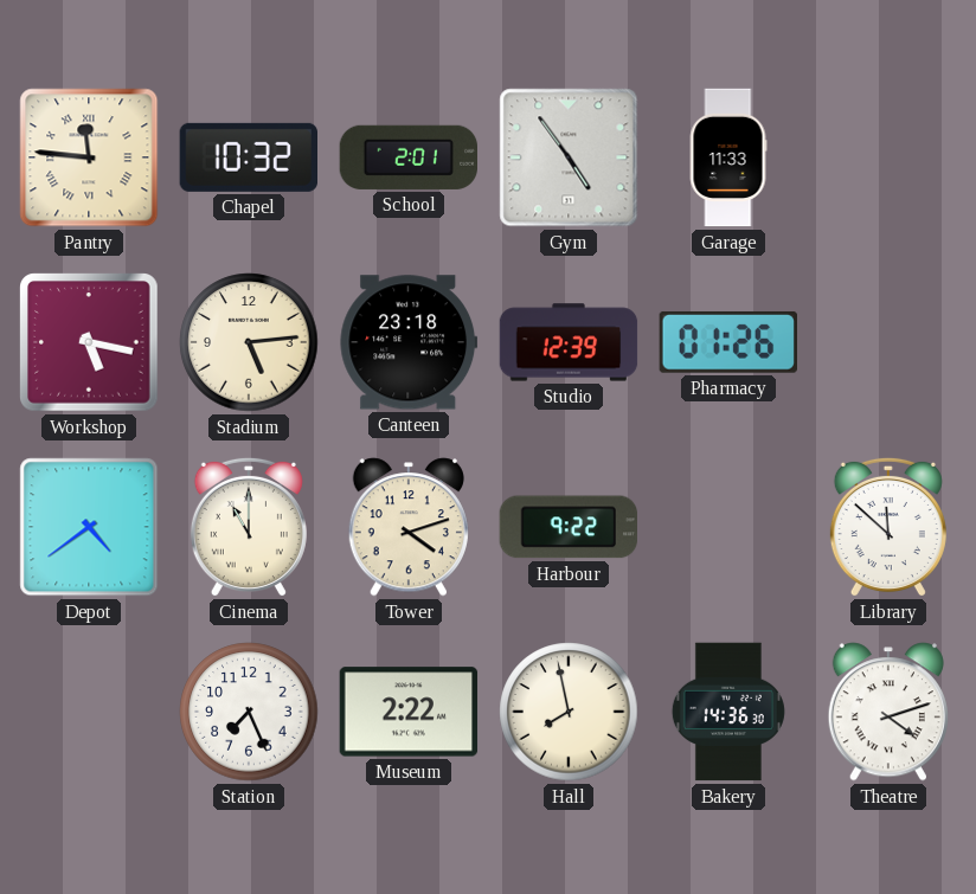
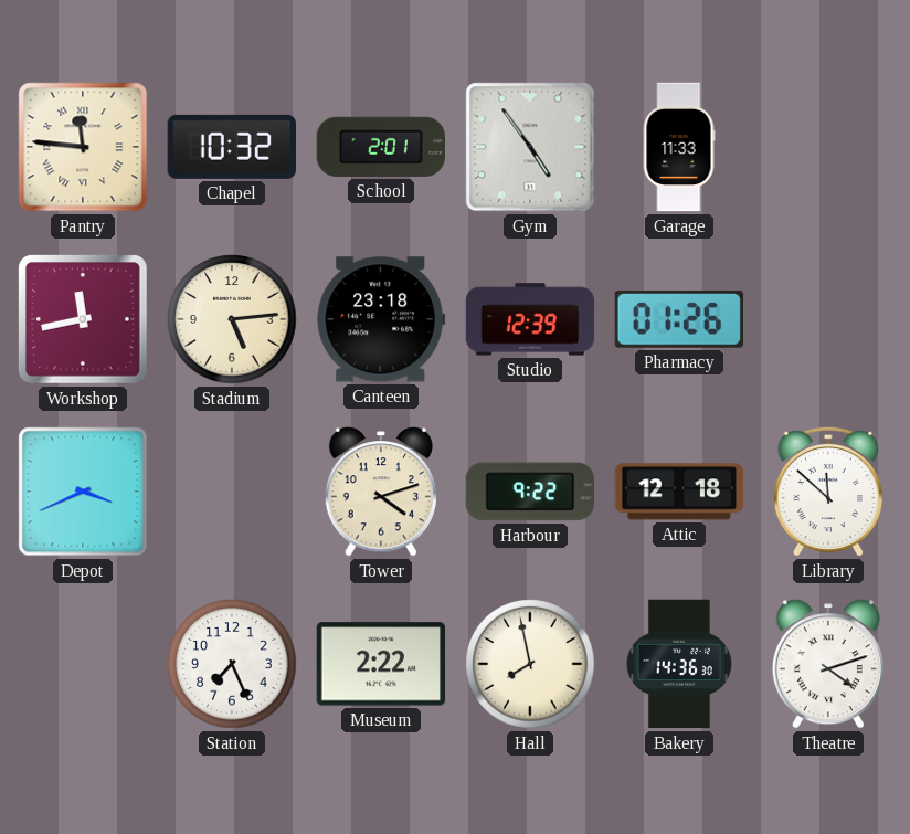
Workshop: 5:17 -> 11:43 (84, 320)
Depot: 4:39 -> 3:41 (83, 492)
Cinema: 11:00 -> none (249, 527)
Attic: none -> 12:18 (679, 492)
